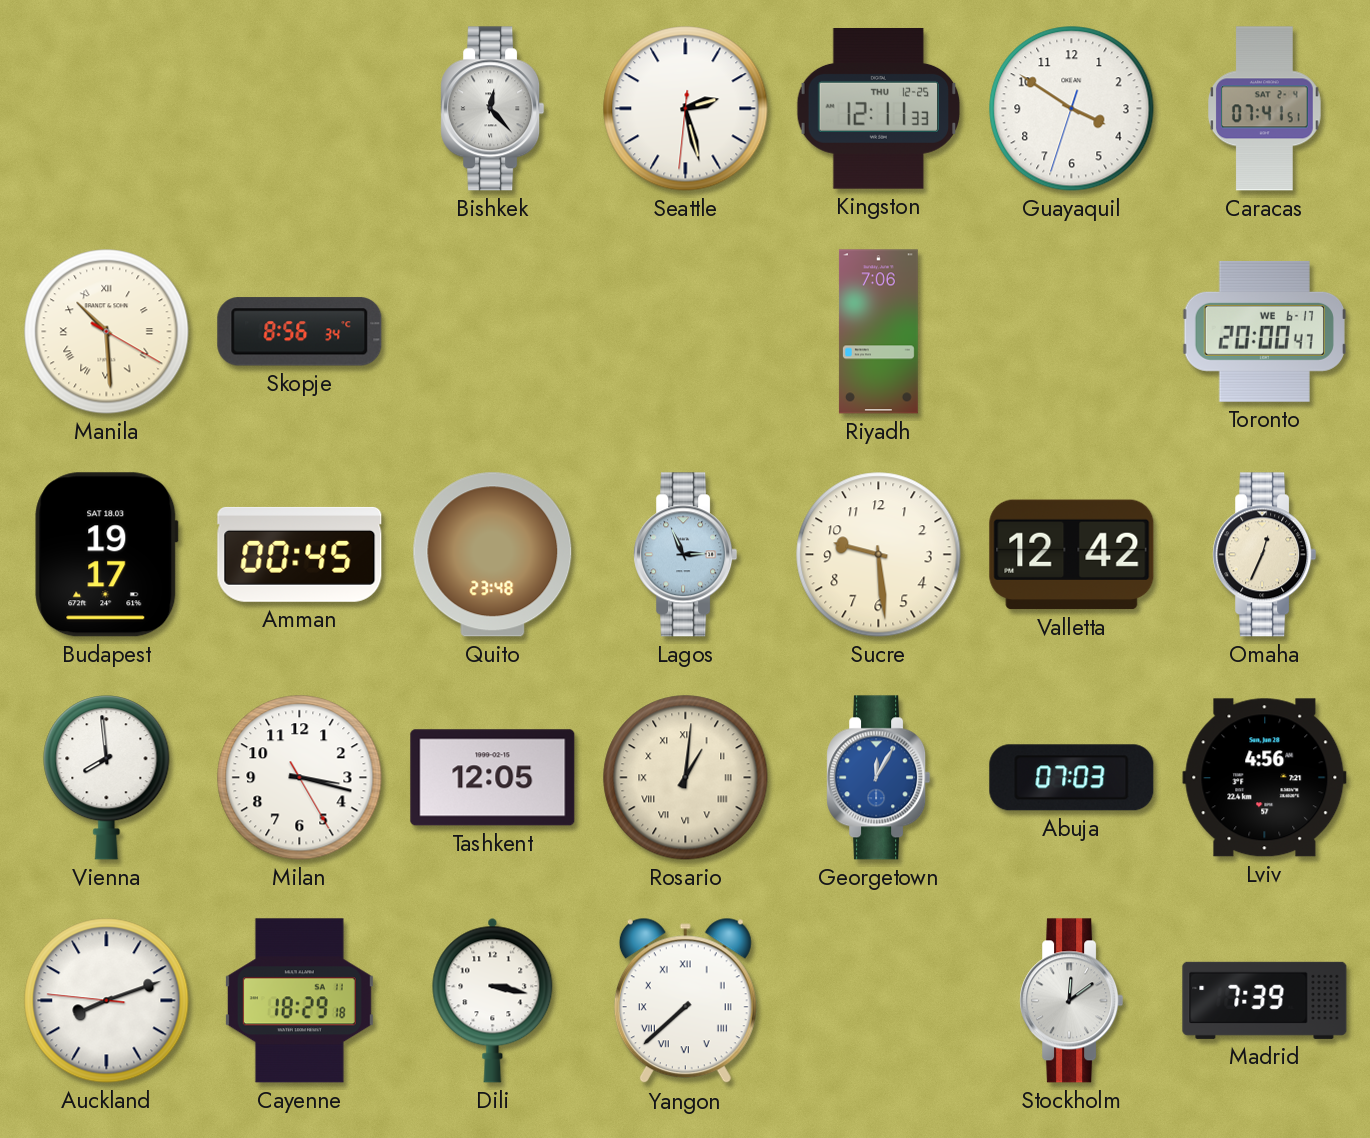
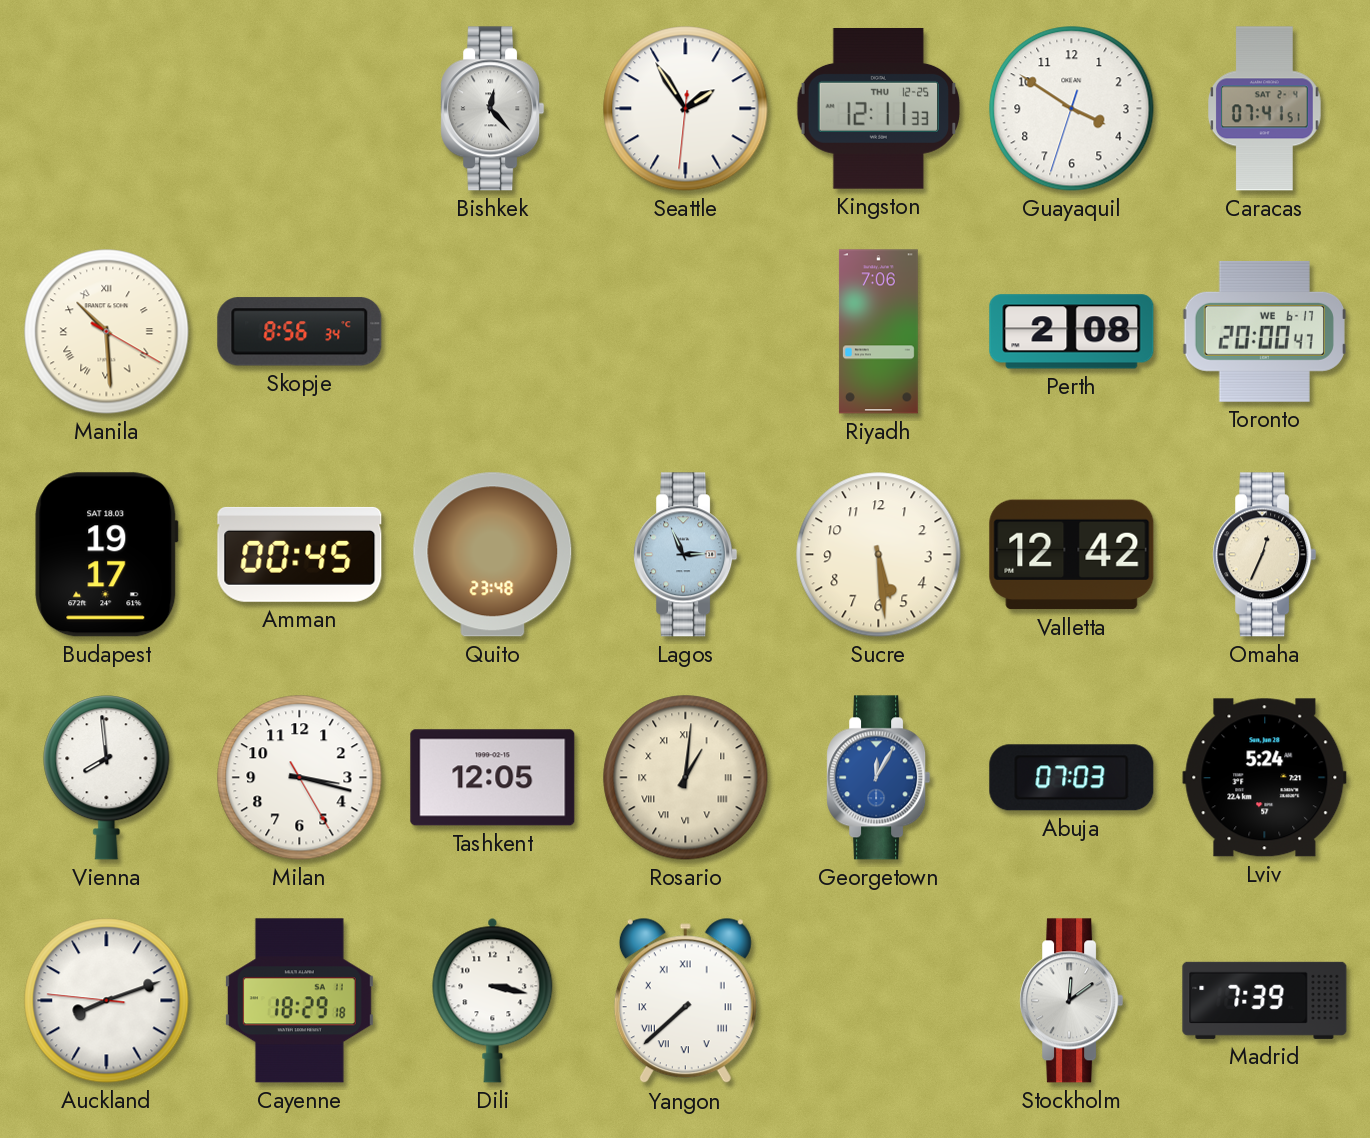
Seattle: 2:27 -> 1:54 (686, 109)
Perth: none -> 2:08 (1072, 332)
Sucre: 9:29 -> 5:29 (879, 555)
Lviv: 4:56 -> 5:24 (1265, 778)
